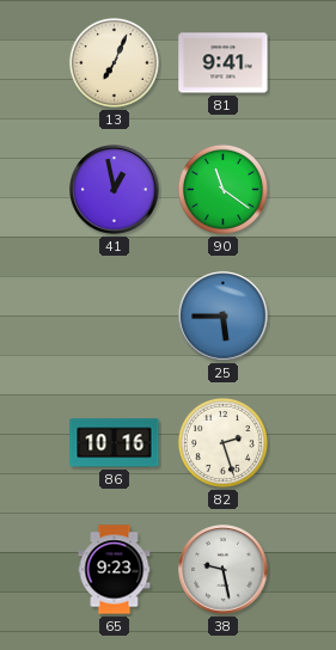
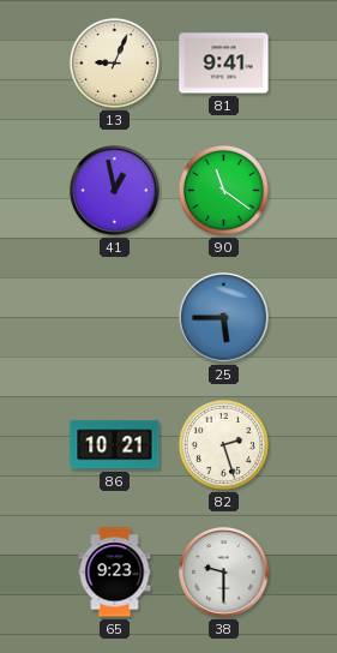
13: 7:04 -> 9:04 (114, 62)
86: 10:16 -> 10:21 (115, 445)
38: 9:28 -> 9:30 (224, 573)
